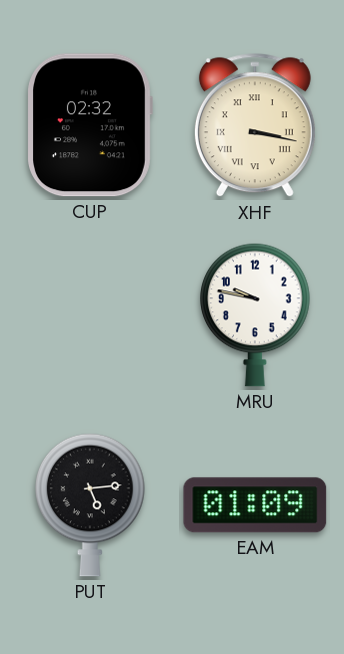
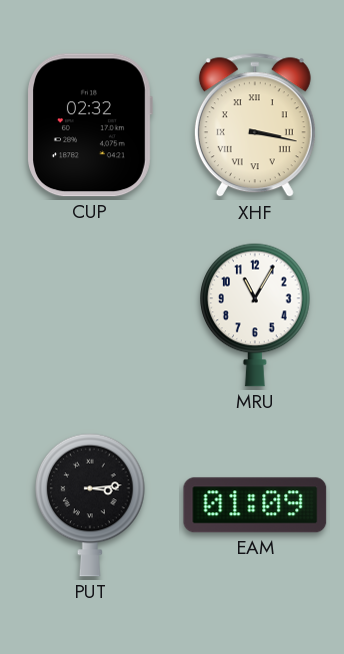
MRU: 9:47 -> 11:05 (256, 315)
PUT: 5:14 -> 3:14 (91, 505)
